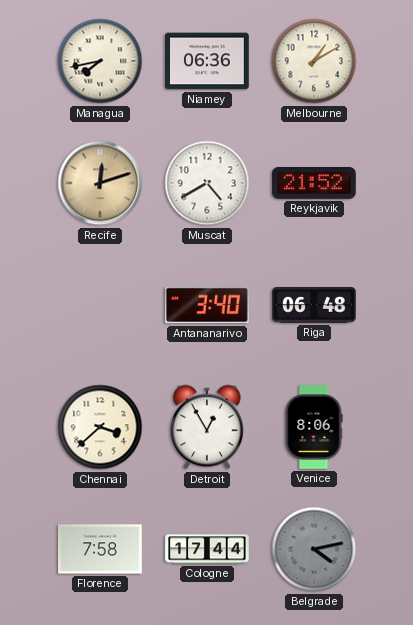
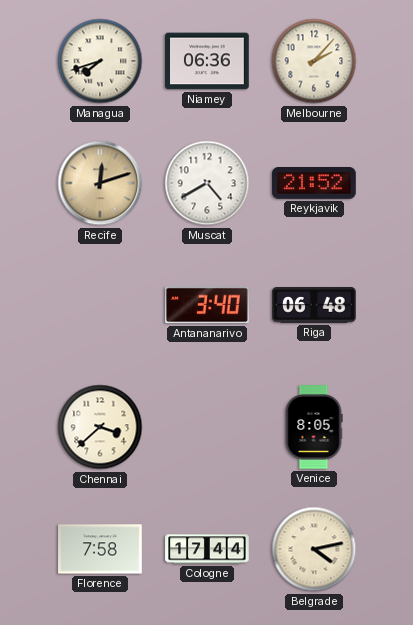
Managua: 7:43 -> 7:42 (100, 61)
Melbourne: 1:10 -> 2:07 (314, 61)
Detroit: 12:55 -> none (208, 427)
Venice: 8:06 -> 8:05 (314, 427)
Belgrade dial: grey -> cream (314, 549)
